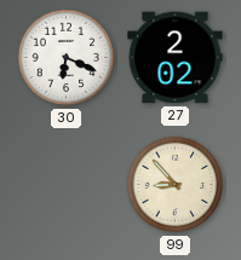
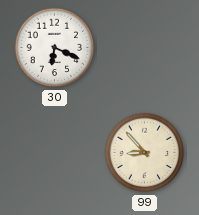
27: 2:02 -> none (176, 58)
